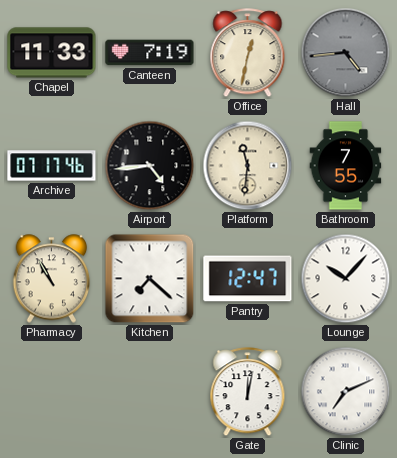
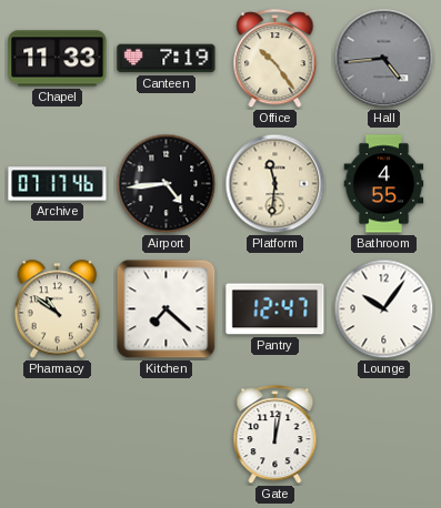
Office: 12:32 -> 10:24 (275, 59)
Bathroom: 7:55 -> 4:55 (384, 184)
Pharmacy: 10:55 -> 10:51 (58, 309)
Lounge: 10:07 -> 10:06 (384, 309)
Clinic: 7:11 -> none (346, 392)
